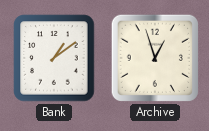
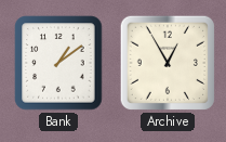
Archive: 12:57 -> 12:55 (168, 63)
